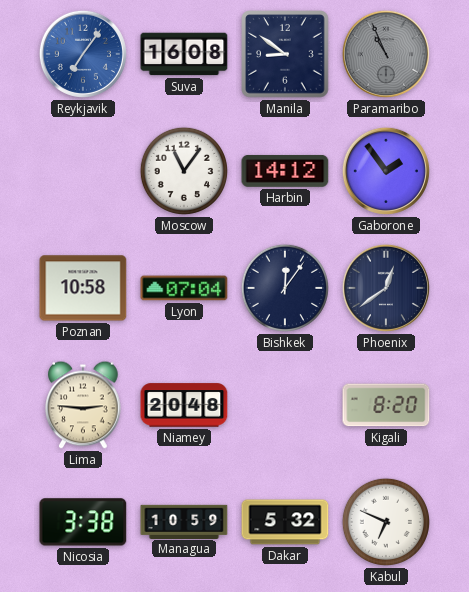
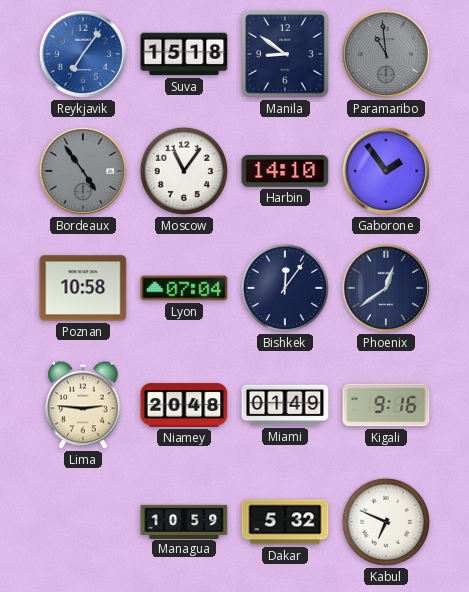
Suva: 16:08 -> 15:18 (184, 54)
Paramaribo: 10:56 -> 10:59 (386, 54)
Bordeaux: none -> 4:54 (83, 171)
Harbin: 14:12 -> 14:10 (285, 171)
Miami: none -> 01:49 (285, 405)
Kigali: 8:20 -> 9:16 (386, 405)
Nicosia: 3:38 -> none (83, 522)
